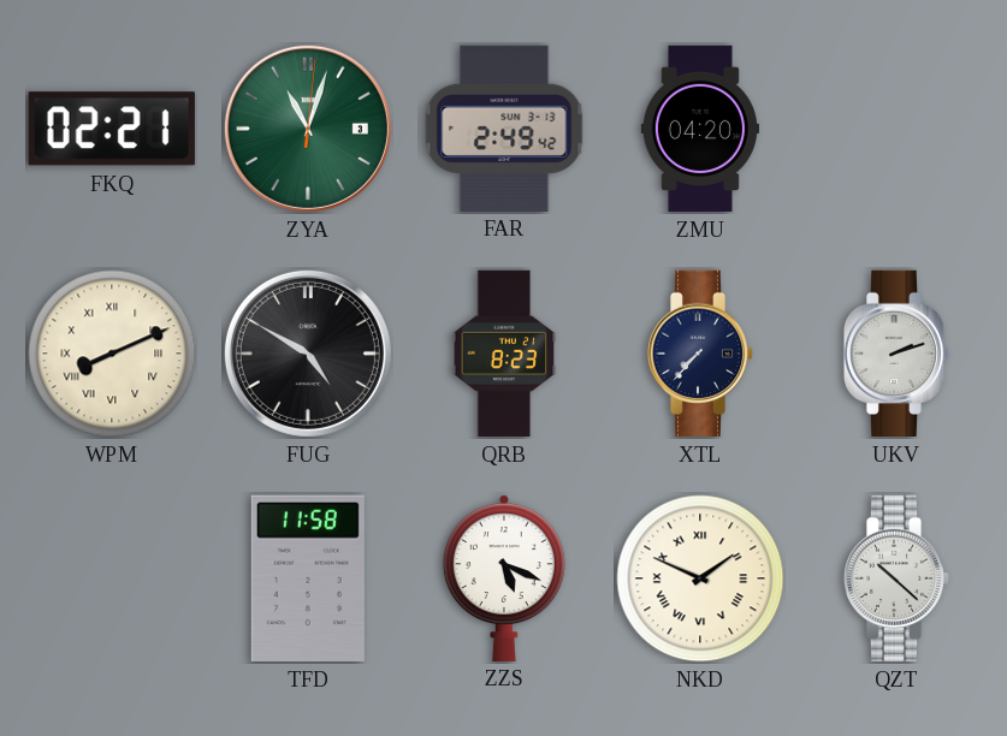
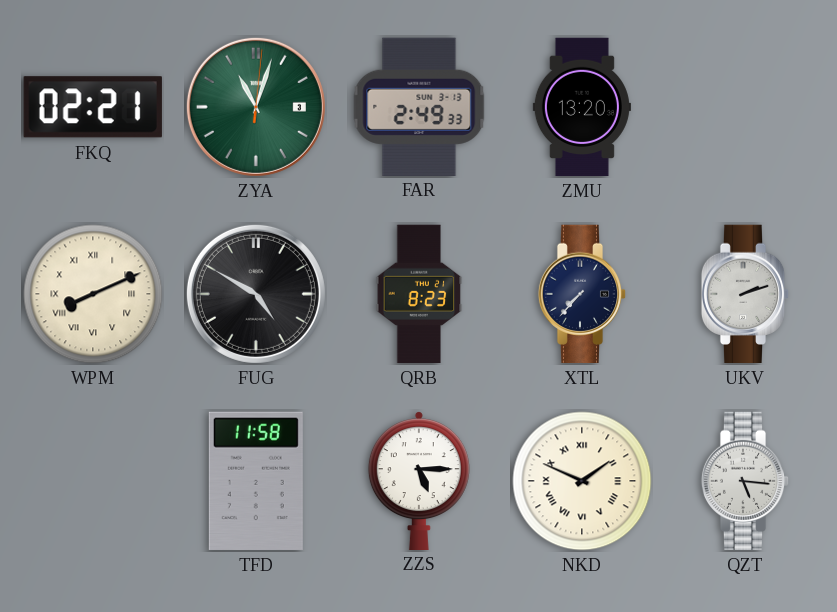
FAR: 2:49:42 -> 2:49:33 (419, 106)
ZMU: 04:20 -> 13:20 (582, 107)
ZZS: 5:19 -> 5:15 (419, 480)
QZT: 10:22 -> 5:16 (745, 481)
